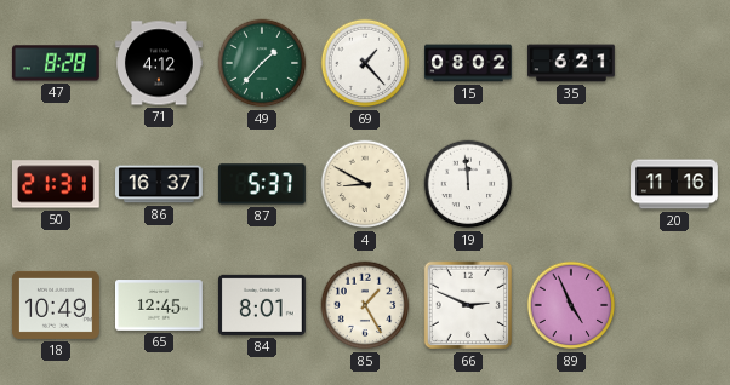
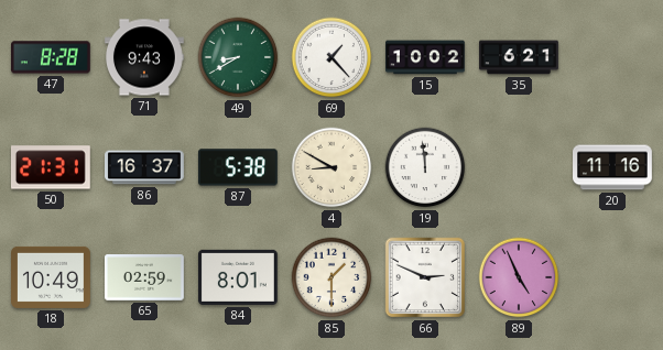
71: 4:12 -> 9:43 (145, 57)
49: 1:37 -> 8:40 (238, 57)
15: 08:02 -> 10:02 (426, 57)
87: 5:37 -> 5:38 (238, 167)
65: 12:45 -> 02:59 (145, 277)
85: 1:25 -> 1:30 (331, 277)
